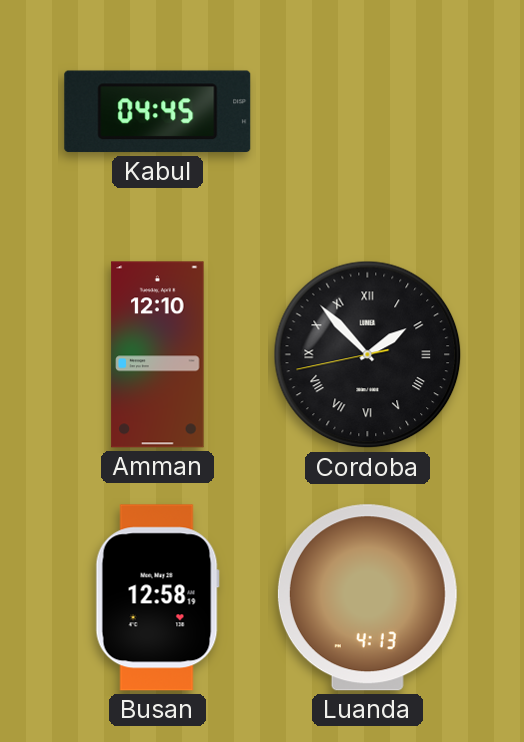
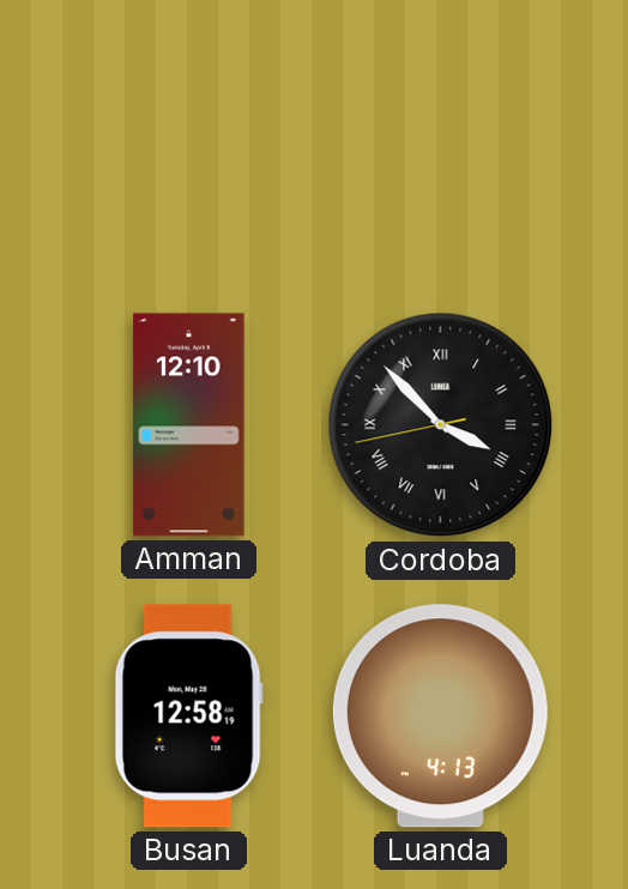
Kabul: 04:45 -> none (158, 112)
Cordoba: 1:52 -> 3:52 (441, 425)
